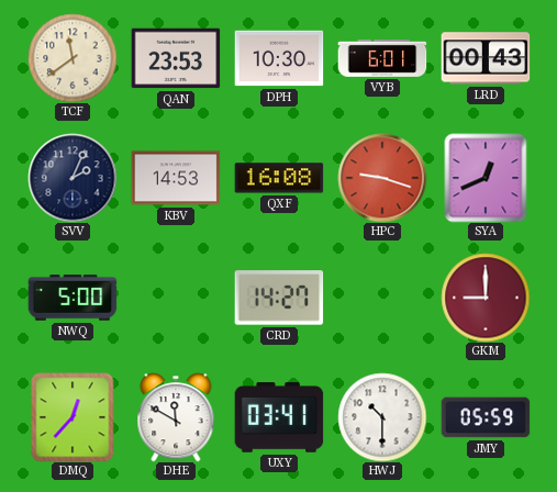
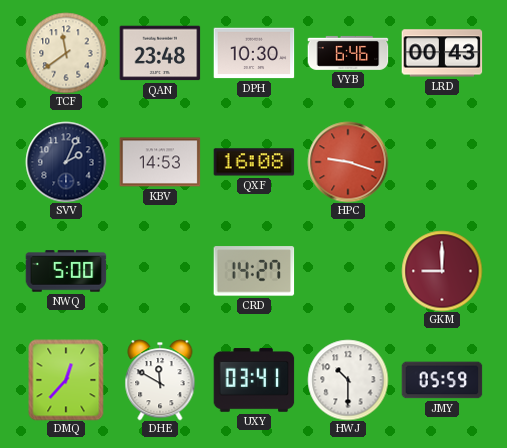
QAN: 23:53 -> 23:48 (160, 53)
VYB: 6:01 -> 6:46 (348, 53)
SYA: 12:41 -> none (486, 178)
